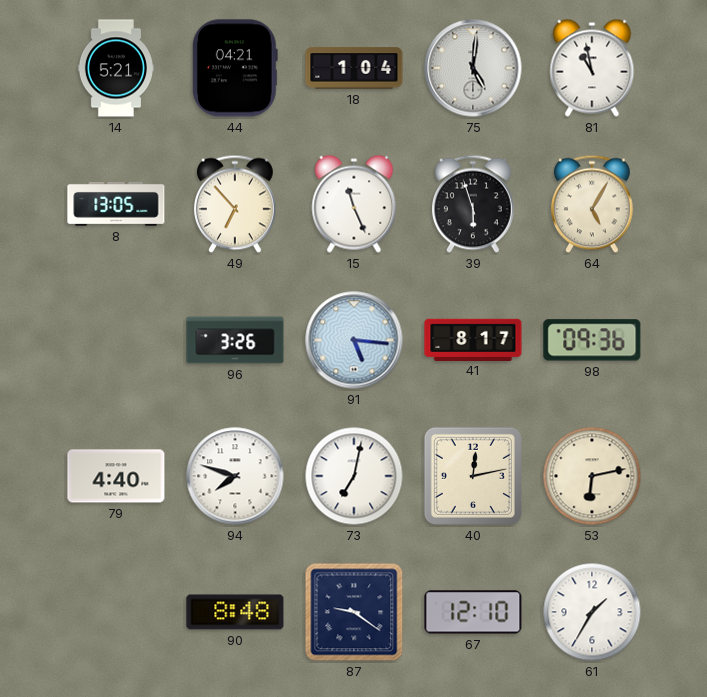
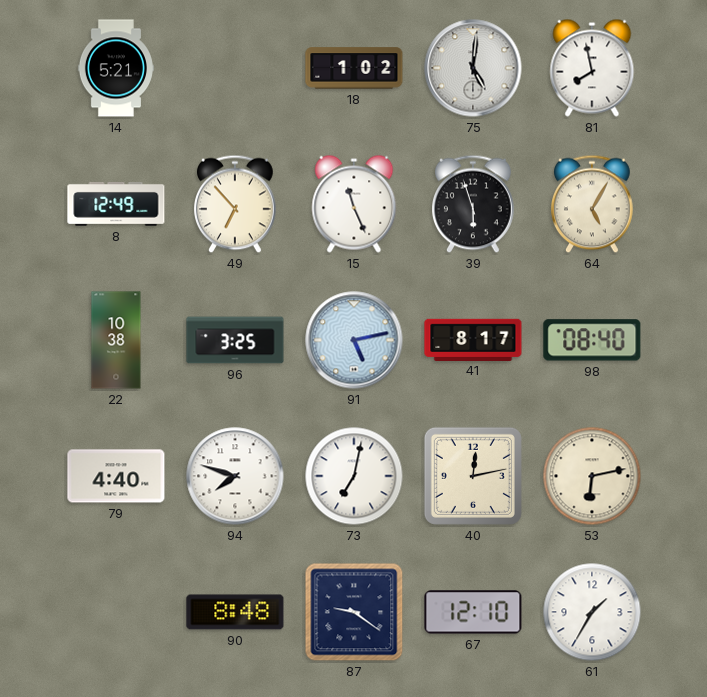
44: 04:21 -> none (235, 68)
18: 1:04 -> 1:02 (354, 68)
81: 10:58 -> 7:58 (592, 68)
8: 13:05 -> 12:49 (116, 204)
22: none -> 10:38 (116, 340)
96: 3:26 -> 3:25 (235, 340)
91: 5:16 -> 5:13 (354, 340)
98: 09:36 -> 08:40 (592, 340)
